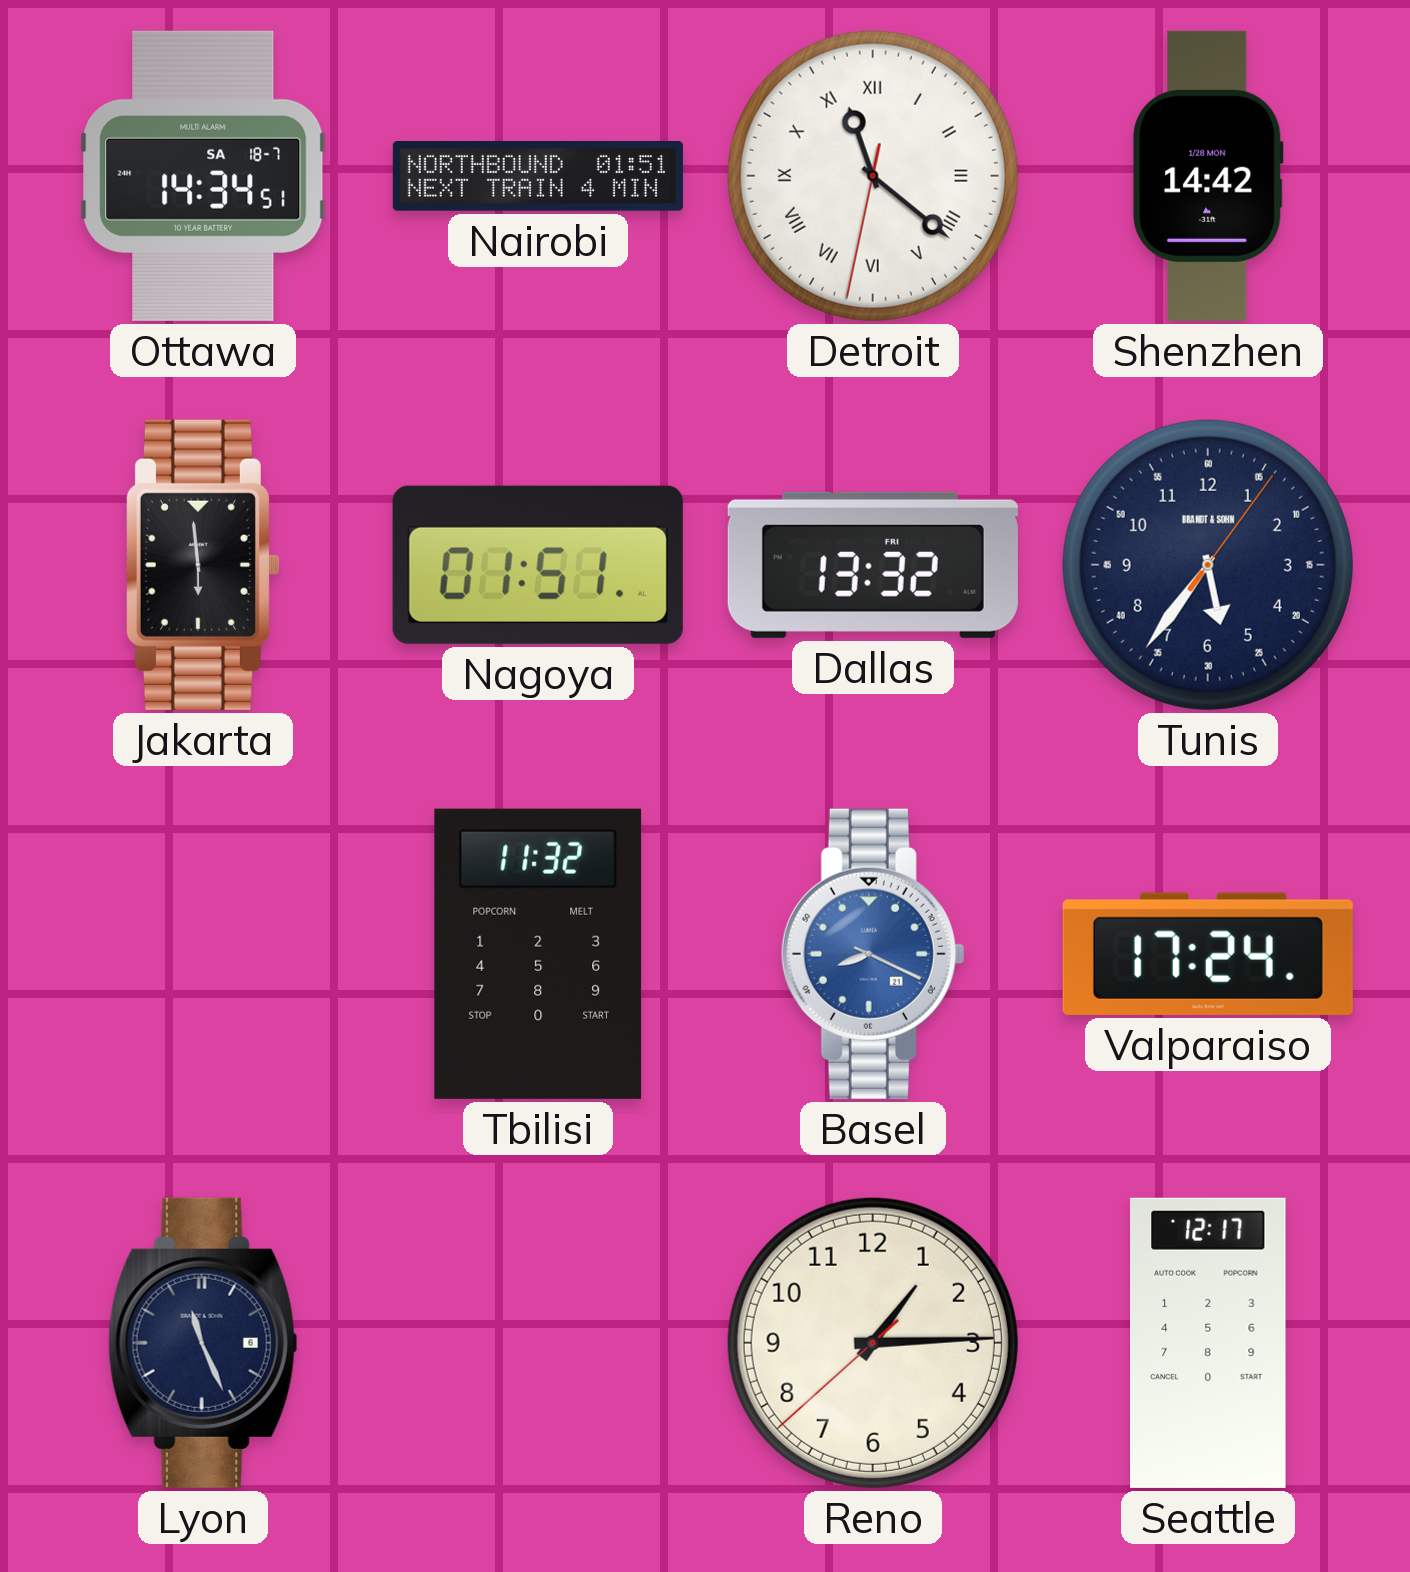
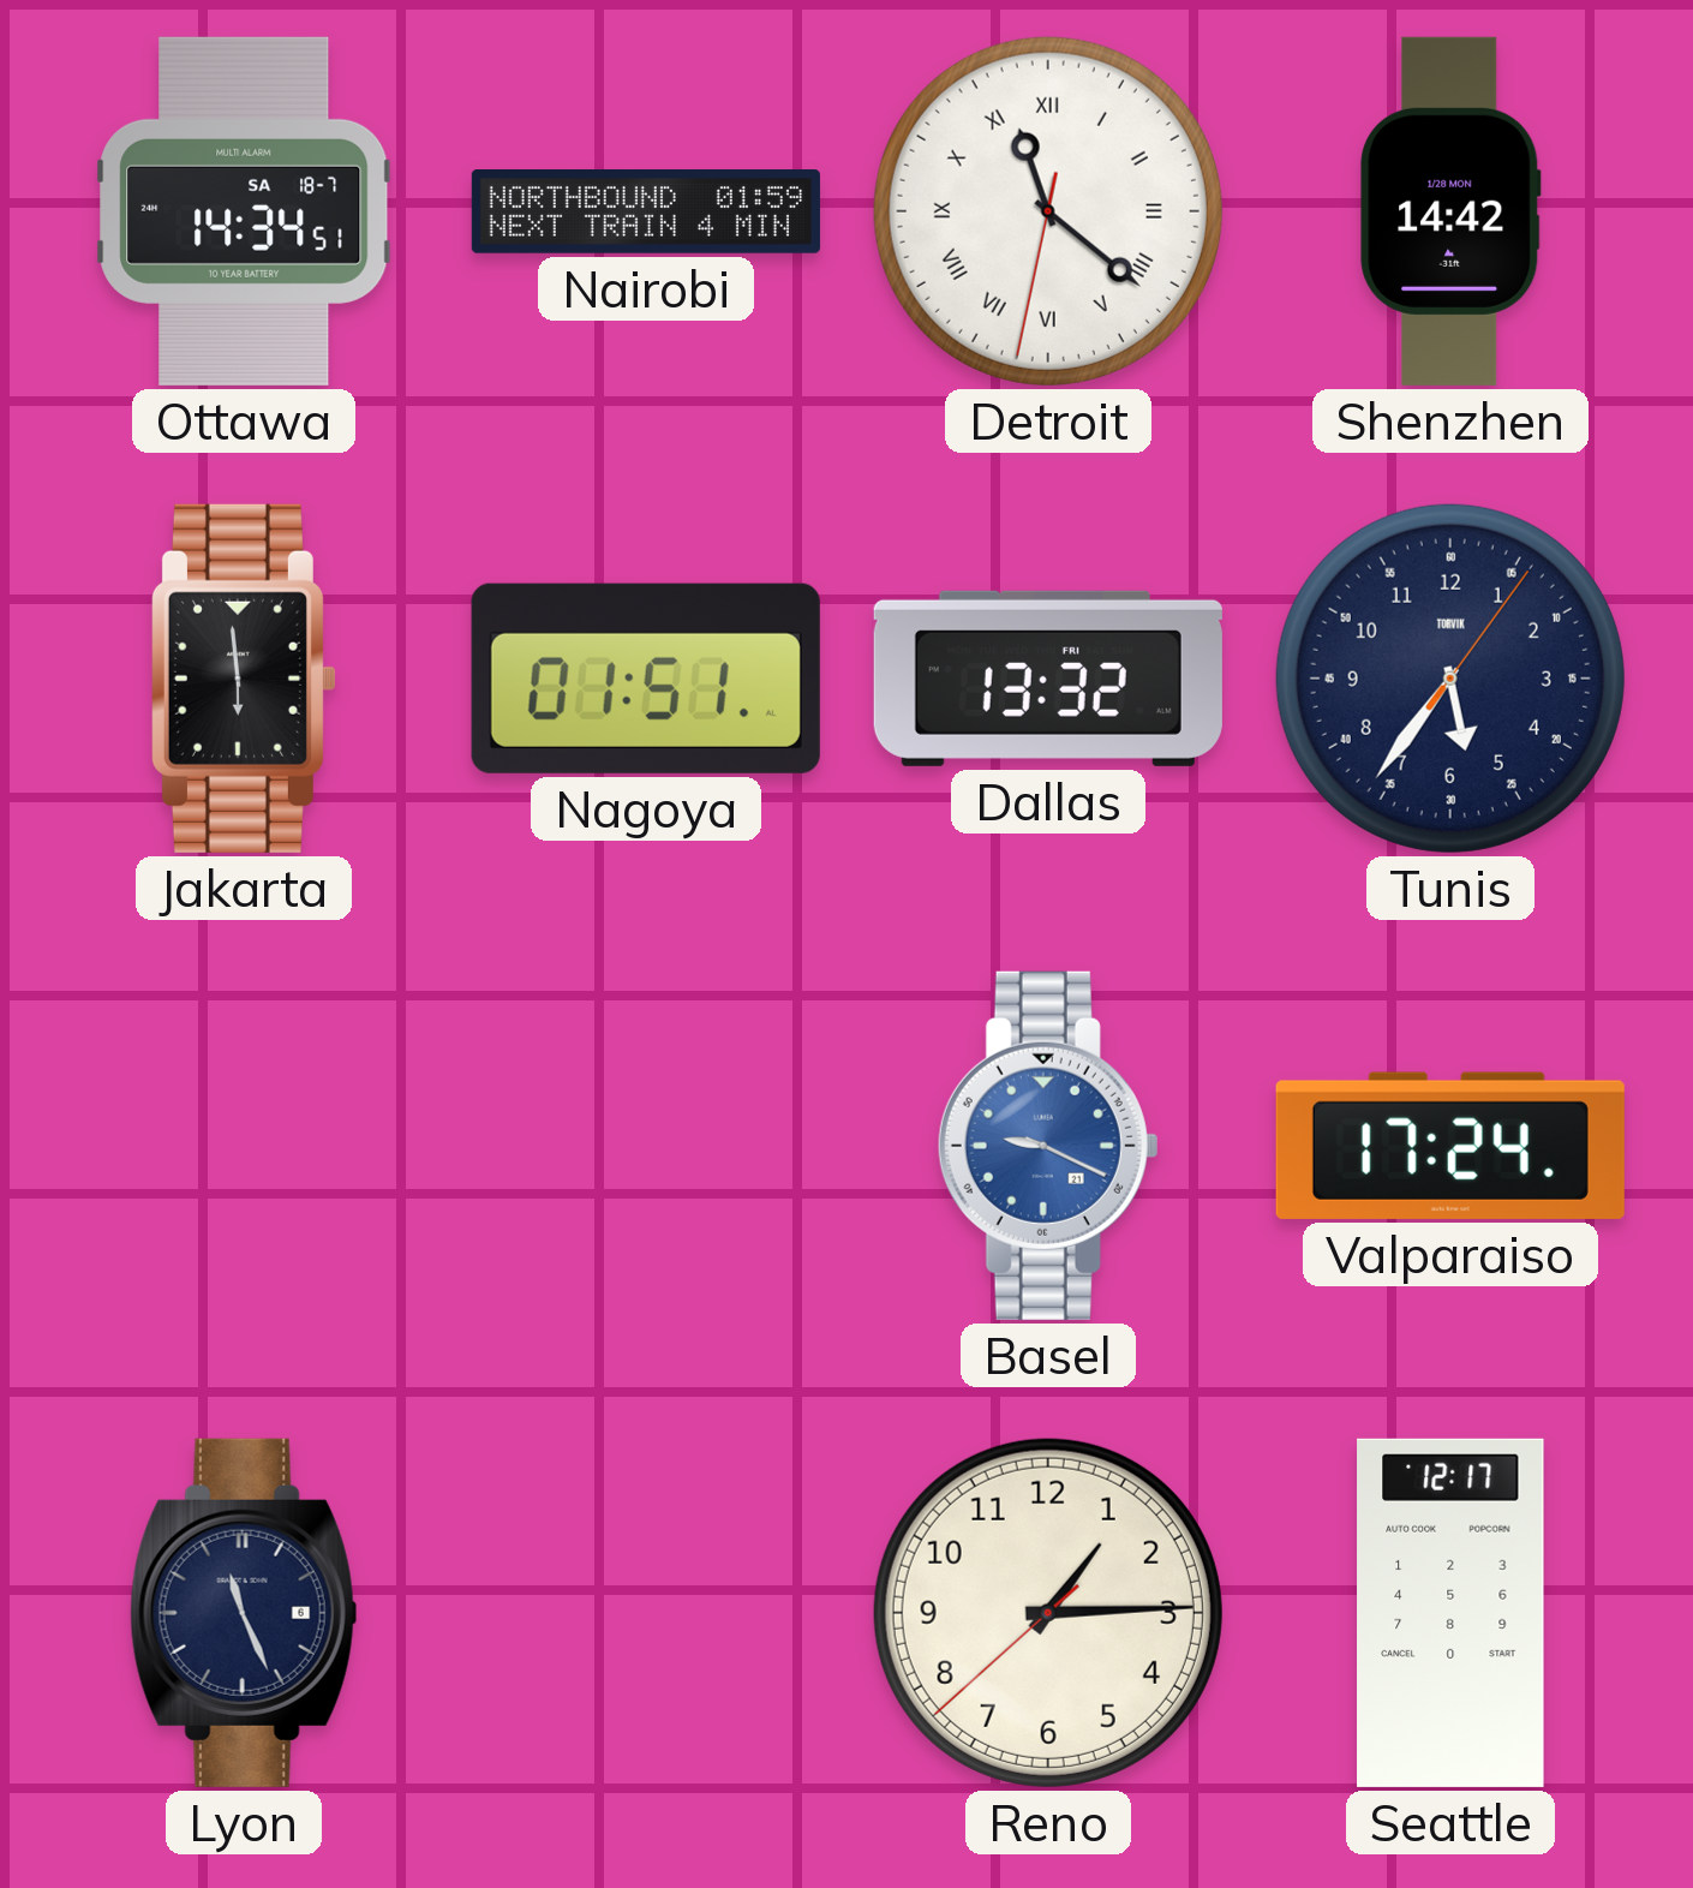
Nairobi: 01:51 -> 01:59 (646, 211)
Tunis brand: BRANDT & SOHN -> TORVIK (1450, 679)
Tbilisi: 11:32 -> none (538, 954)
Basel: 8:19 -> 9:19 (1048, 1146)
